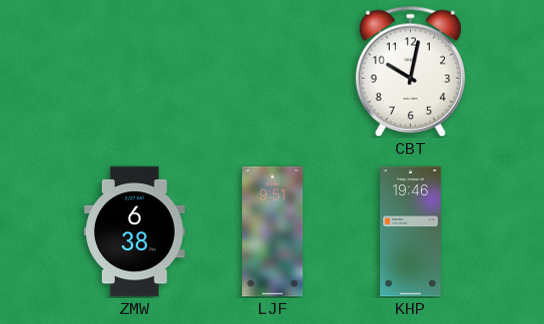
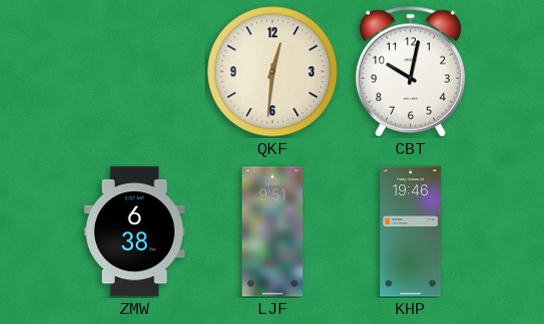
QKF: none -> 12:31 (273, 72)
